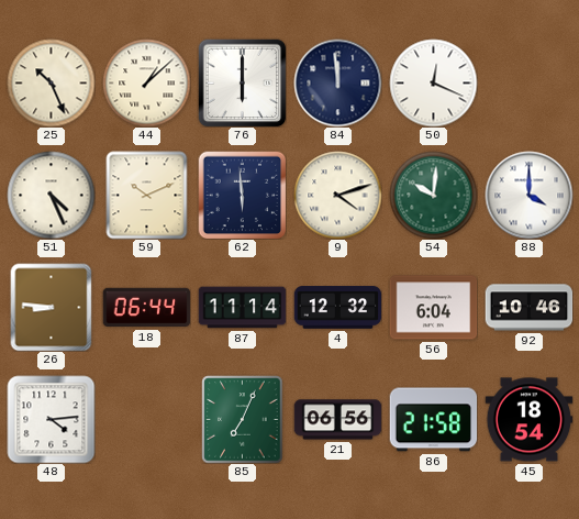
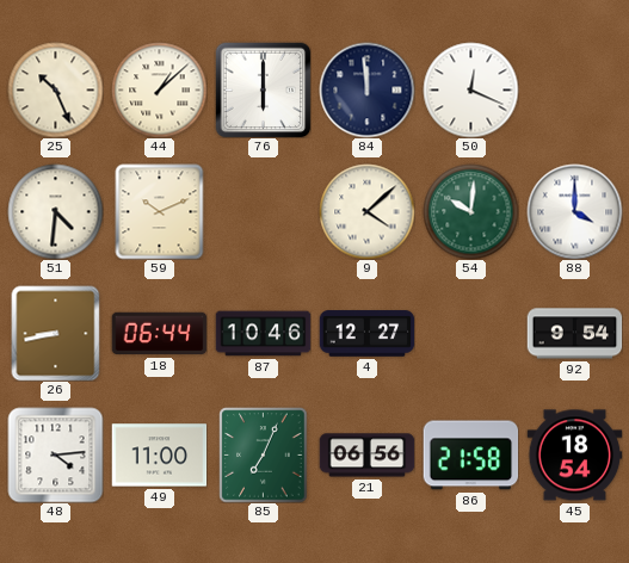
51: 4:26 -> 4:31 (55, 211)
62: 5:59 -> none (242, 195)
9: 4:12 -> 4:08 (366, 211)
26: 8:46 -> 8:43 (56, 333)
87: 11:14 -> 10:46 (263, 334)
4: 12:32 -> 12:27 (366, 334)
56: 6:04 -> none (433, 308)
92: 10:46 -> 9:54 (574, 334)
49: none -> 11:00 (159, 456)
